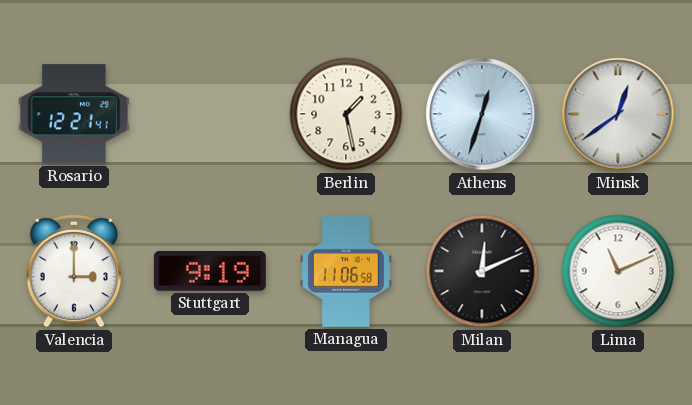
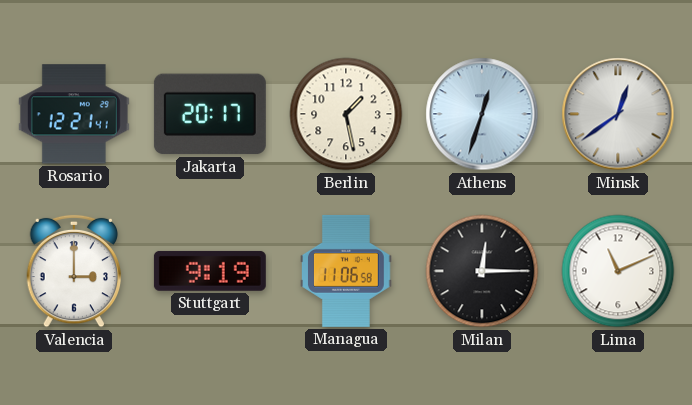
Jakarta: none -> 20:17 (210, 114)
Milan: 12:11 -> 12:15 (482, 271)
